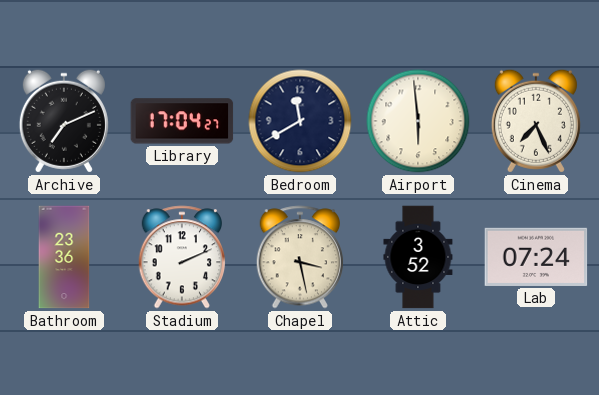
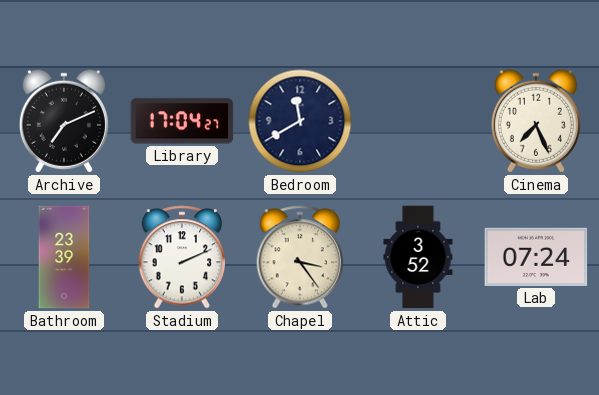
Airport: 5:59 -> none (418, 121)
Bathroom: 23:36 -> 23:39 (64, 257)
Chapel: 3:28 -> 3:24 (300, 257)
